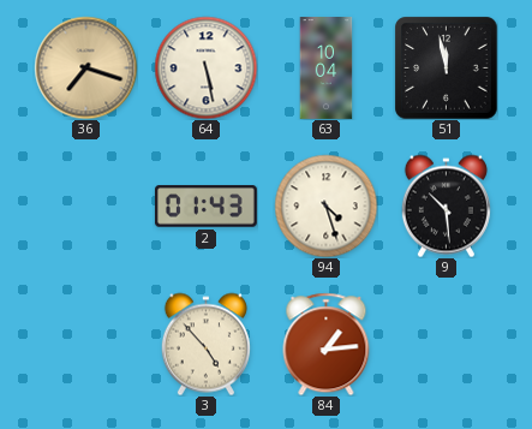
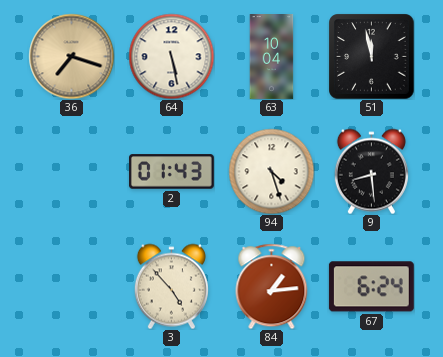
9: 10:29 -> 8:29 (371, 171)
67: none -> 6:24 (371, 287)
